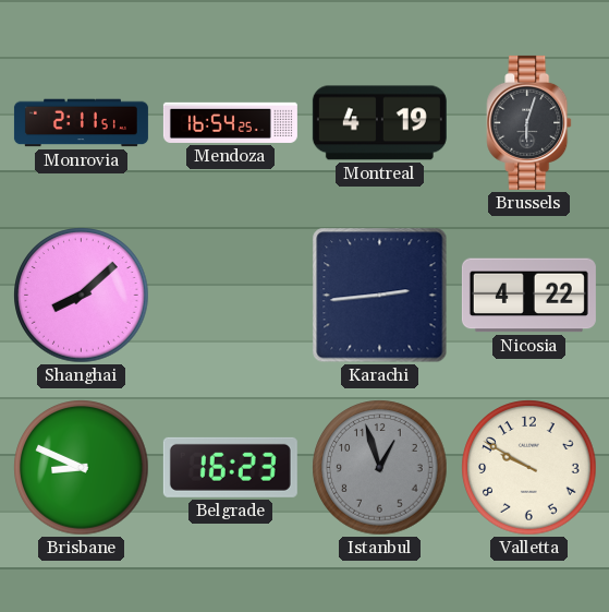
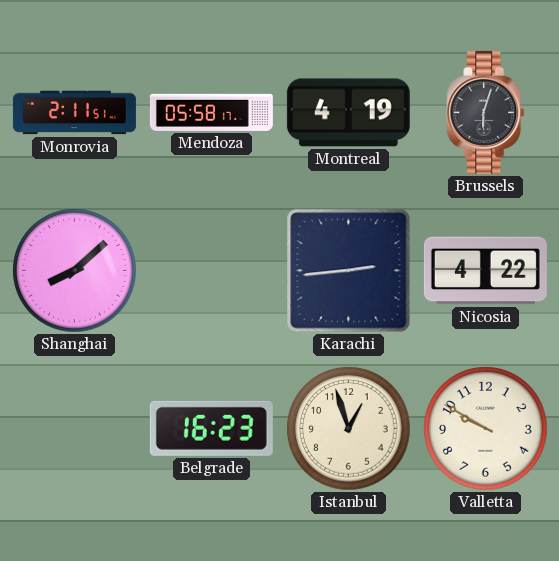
Mendoza: 16:54 -> 05:58 (211, 112)
Brisbane: 8:49 -> none (82, 468)
Istanbul dial: grey -> cream (349, 429)
